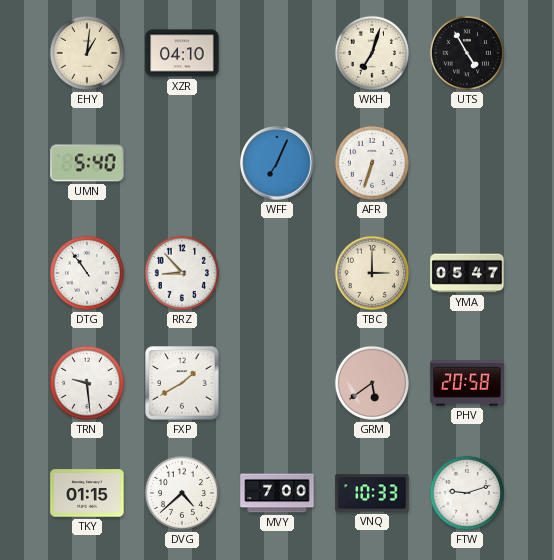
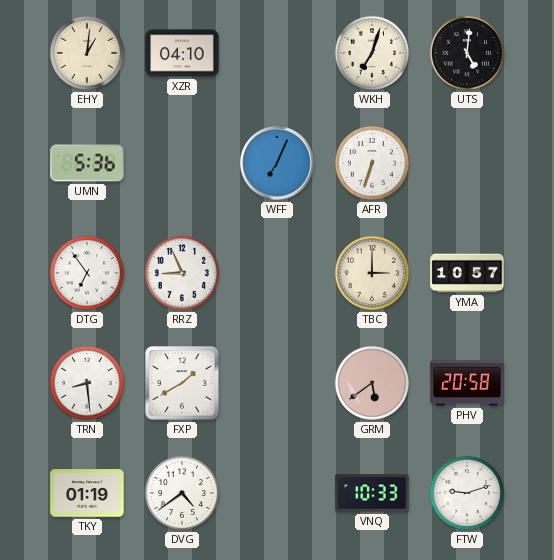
UTS: 4:55 -> 5:01 (467, 53)
UMN: 5:40 -> 5:36 (87, 163)
DTG: 10:54 -> 6:54 (87, 273)
RRZ: 8:53 -> 8:56 (182, 273)
YMA: 05:47 -> 10:57 (467, 273)
TRN: 9:29 -> 8:29 (87, 383)
TKY: 01:15 -> 01:19 (87, 493)
DVG: 4:38 -> 4:39 (182, 493)
MVY: 7:00 -> none (277, 493)
